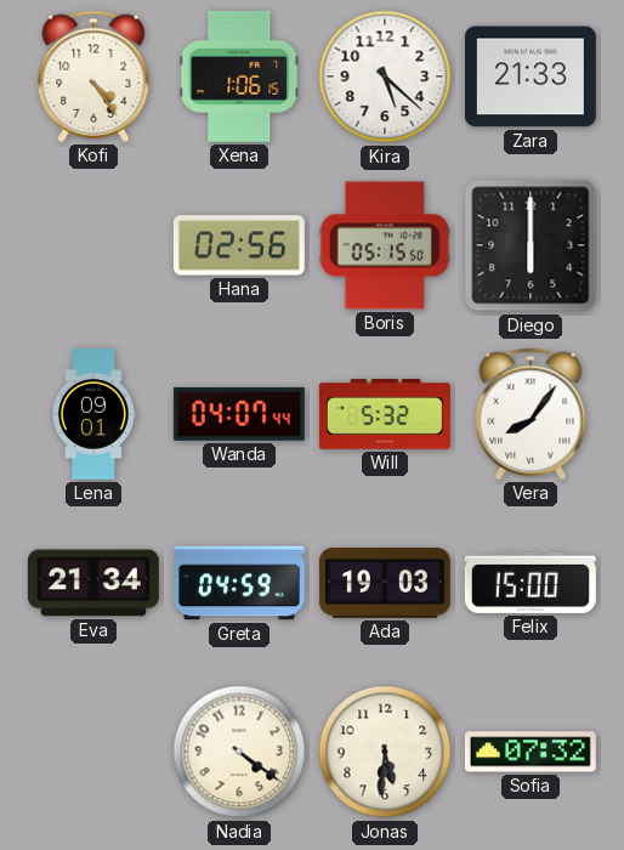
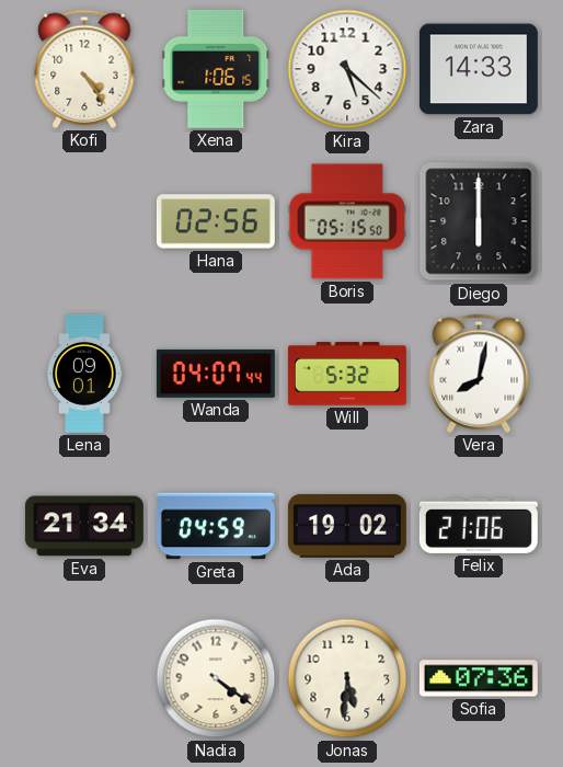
Zara: 21:33 -> 14:33 (479, 69)
Vera: 8:06 -> 8:02 (479, 374)
Ada: 19:03 -> 19:02 (347, 526)
Felix: 15:00 -> 21:06 (479, 526)
Sofia: 07:32 -> 07:36 (479, 678)
